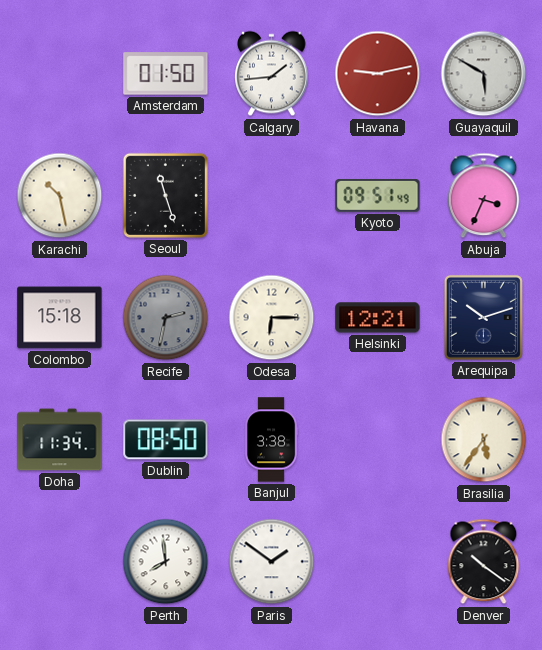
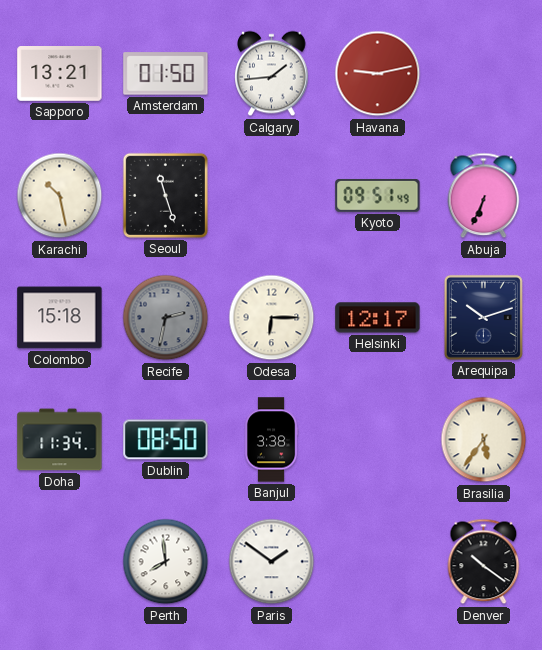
Sapporo: none -> 13:21 (60, 74)
Guayaquil: 5:50 -> none (484, 74)
Abuja: 3:34 -> 6:34 (484, 196)
Helsinki: 12:21 -> 12:17 (378, 318)
